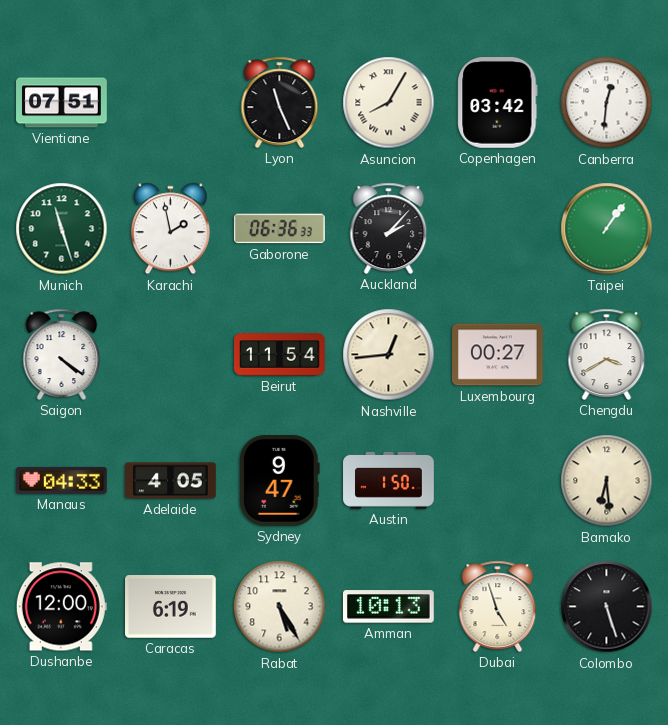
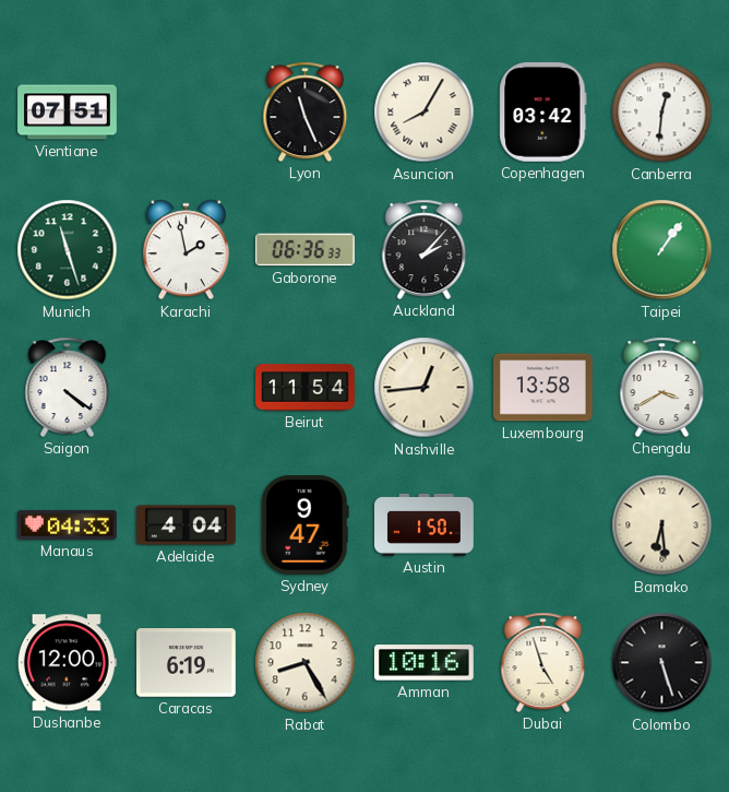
Luxembourg: 00:27 -> 13:58 (543, 388)
Adelaide: 4:05 -> 4:04 (187, 525)
Rabat: 5:25 -> 8:25 (306, 663)
Amman: 10:13 -> 10:16 (425, 663)
